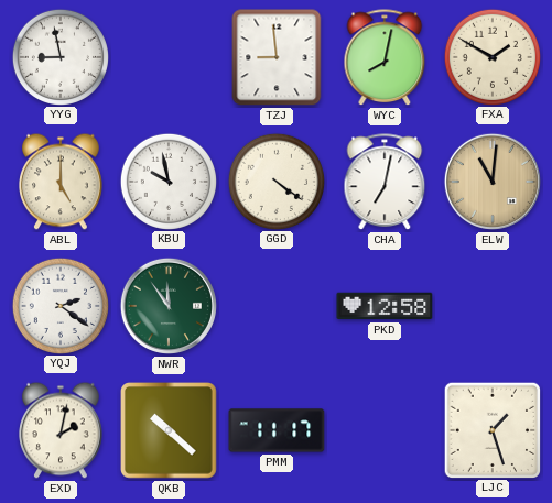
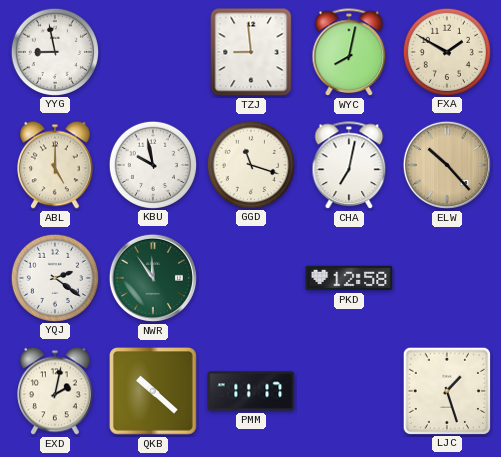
GGD: 4:21 -> 11:18 (250, 164)
ELW: 11:01 -> 10:23 (447, 165)
